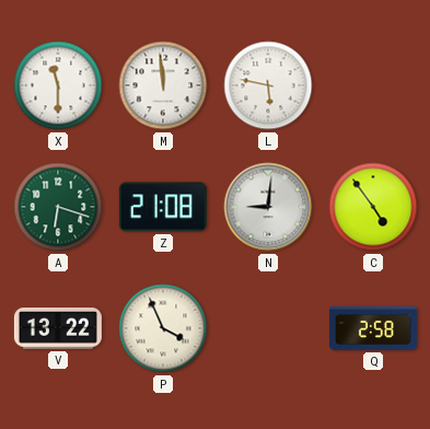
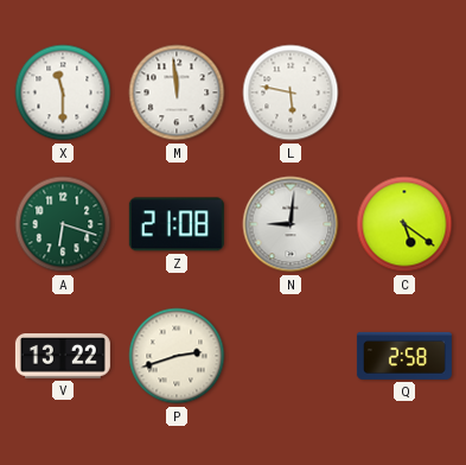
C: 4:54 -> 5:21 (404, 224)
P: 3:56 -> 2:42 (177, 356)
